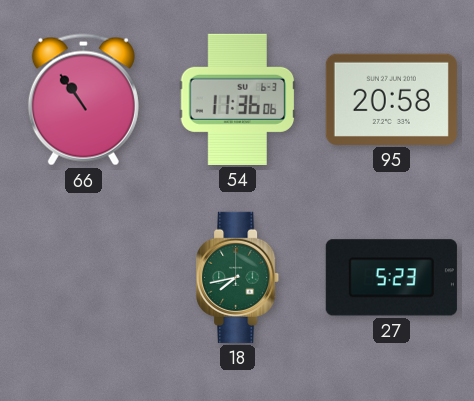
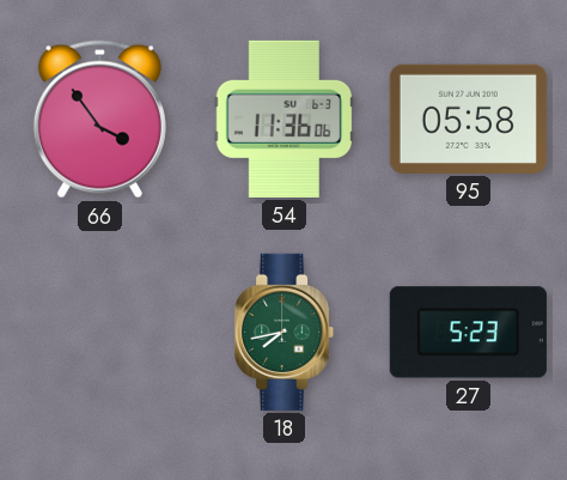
66: 10:54 -> 3:54 (99, 120)
95: 20:58 -> 05:58 (468, 119)
